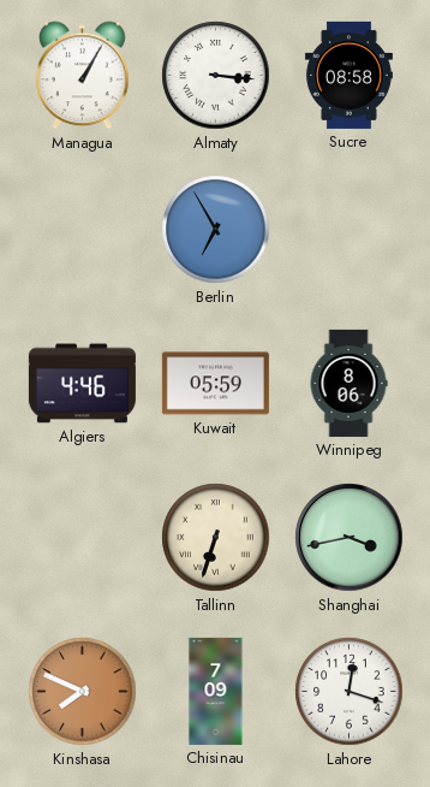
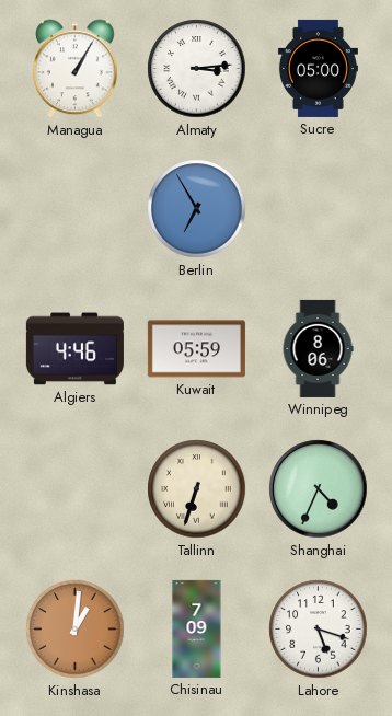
Almaty: 3:16 -> 3:14 (197, 69)
Sucre: 08:58 -> 05:00 (318, 68)
Shanghai: 3:43 -> 4:34 (319, 489)
Kinshasa: 7:49 -> 1:01 (76, 630)
Lahore: 12:18 -> 5:18 (319, 630)
